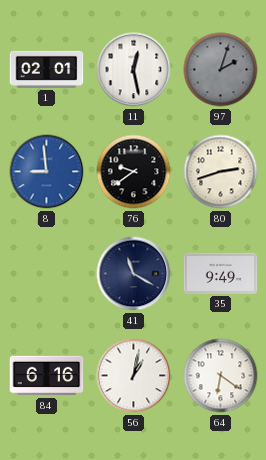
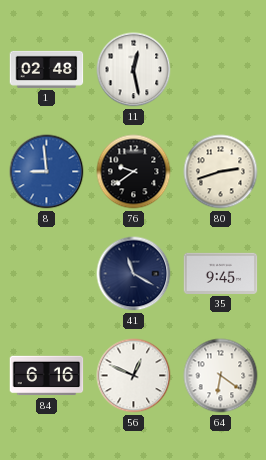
1: 02:01 -> 02:48 (47, 69)
97: 2:03 -> none (221, 70)
35: 9:49 -> 9:45 (221, 273)
56: 1:02 -> 12:49 (134, 376)
